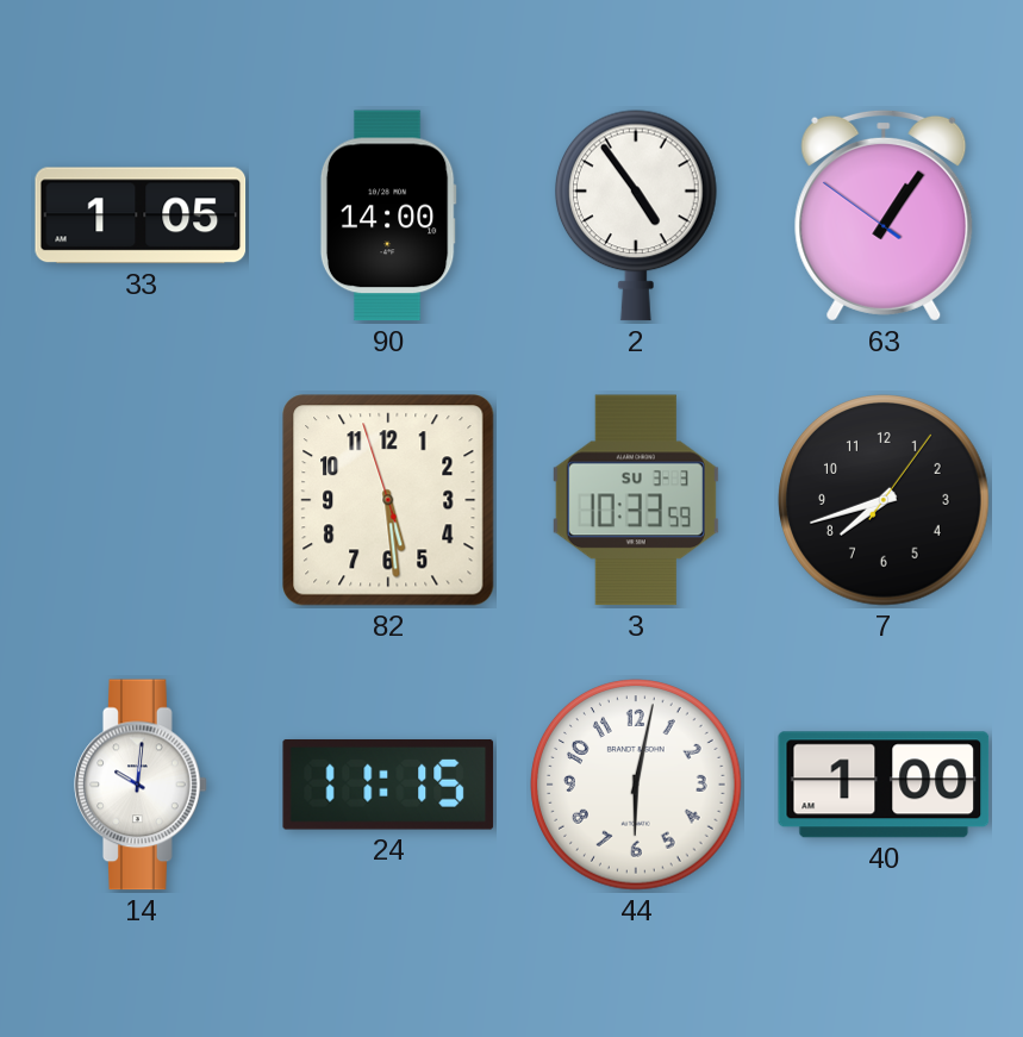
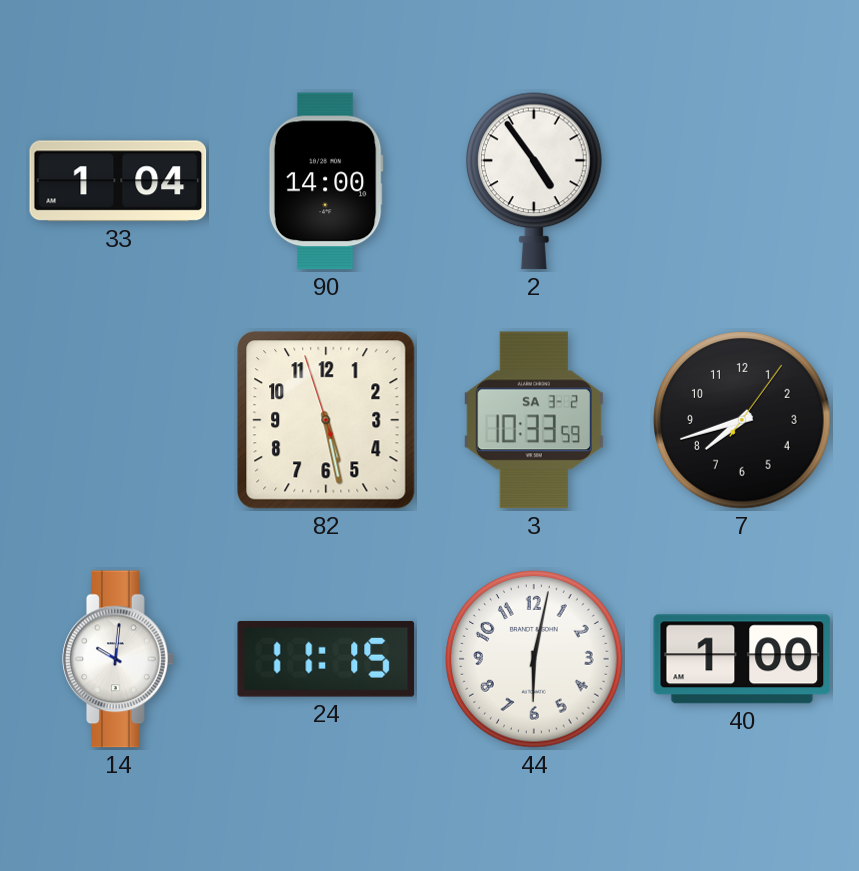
33: 1:05 -> 1:04 (118, 181)
63: 1:05 -> none (884, 215)
82: 5:28 -> 5:27 (326, 420)
3 date: SU 3-3 -> SA 3-2 (534, 420)
